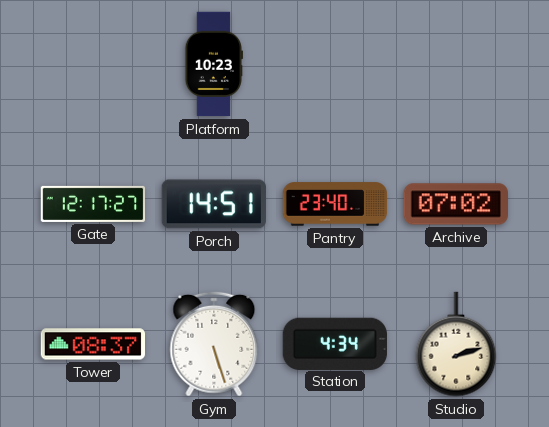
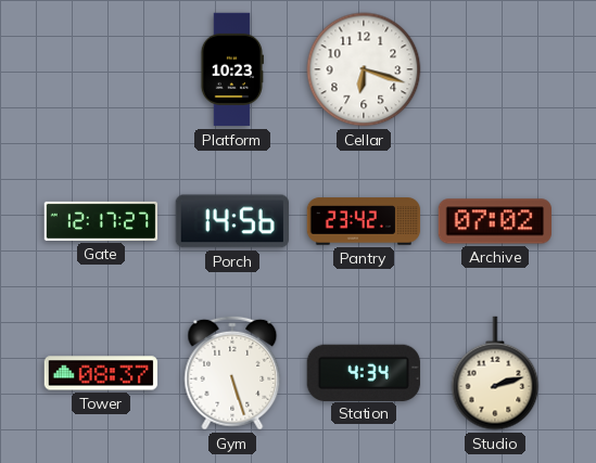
Cellar: none -> 6:18 (364, 69)
Porch: 14:51 -> 14:56 (232, 221)
Pantry: 23:40 -> 23:42 (364, 221)
